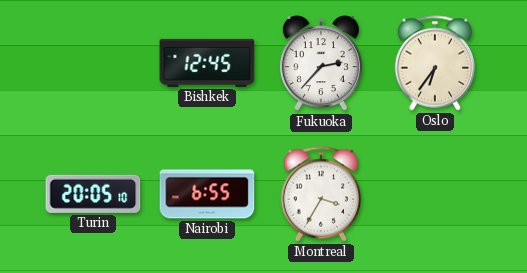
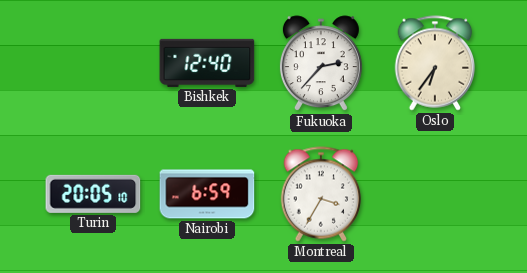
Bishkek: 12:45 -> 12:40 (207, 63)
Nairobi: 6:55 -> 6:59 (207, 194)
